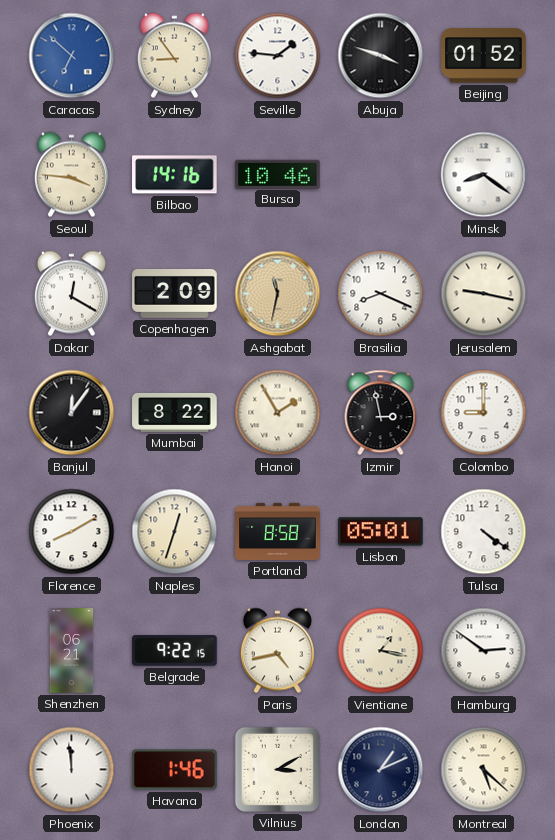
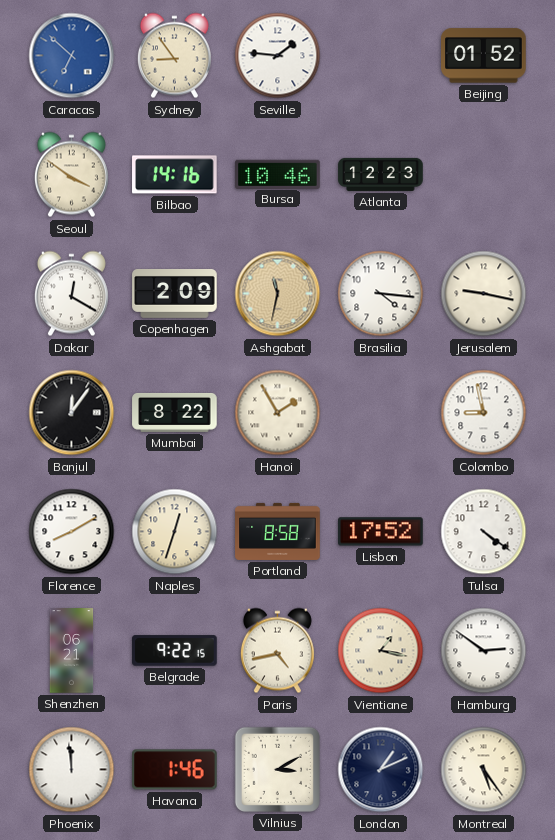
Abuja: 3:48 -> none (381, 56)
Seoul: 3:46 -> 3:51 (71, 175)
Atlanta: none -> 12:23 (381, 174)
Minsk: 8:21 -> none (484, 175)
Brasilia: 8:19 -> 4:16 (381, 294)
Izmir: 2:58 -> none (381, 413)
Colombo: 9:00 -> 8:58 (484, 413)
Lisbon: 05:01 -> 17:52 (381, 532)
Montreal: 5:22 -> 5:24 (484, 770)
